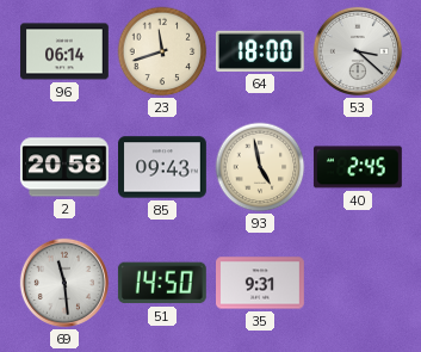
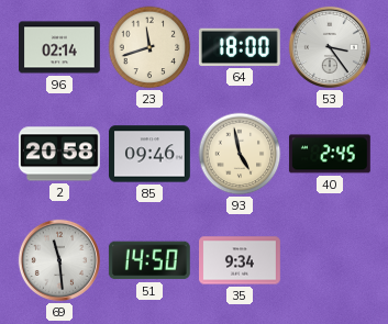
96: 06:14 -> 02:14 (60, 47)
53: 3:22 -> 3:24 (330, 47)
85: 09:43 -> 09:46 (151, 154)
35: 9:31 -> 9:34 (241, 260)
